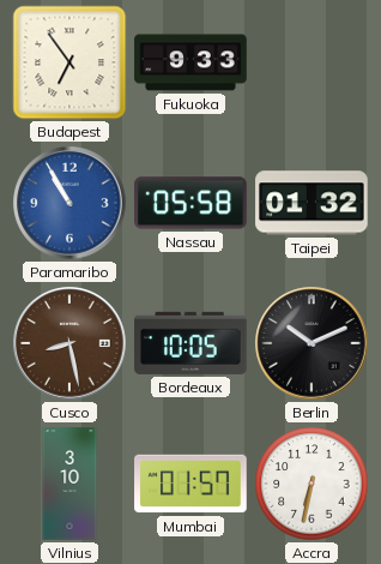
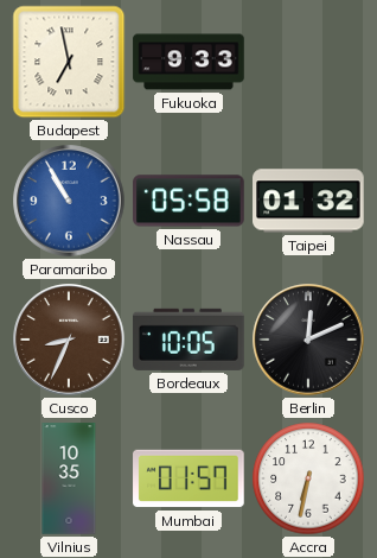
Budapest: 6:54 -> 6:58 (69, 62)
Cusco: 8:28 -> 8:34 (69, 340)
Berlin: 10:11 -> 12:11 (308, 340)
Vilnius: 3:10 -> 10:35 (69, 478)
